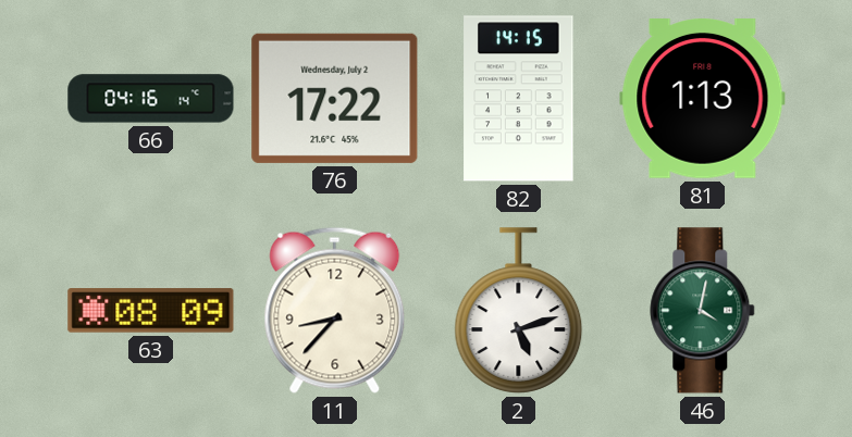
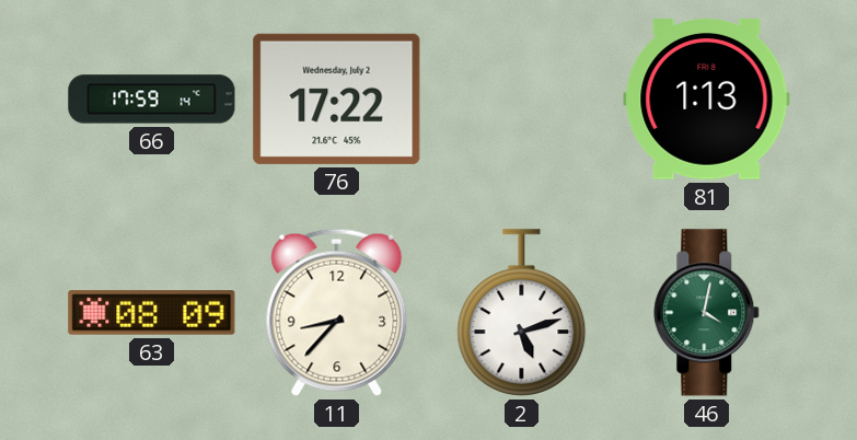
66: 04:16 -> 17:59 (152, 100)
82: 14:15 -> none (519, 99)
